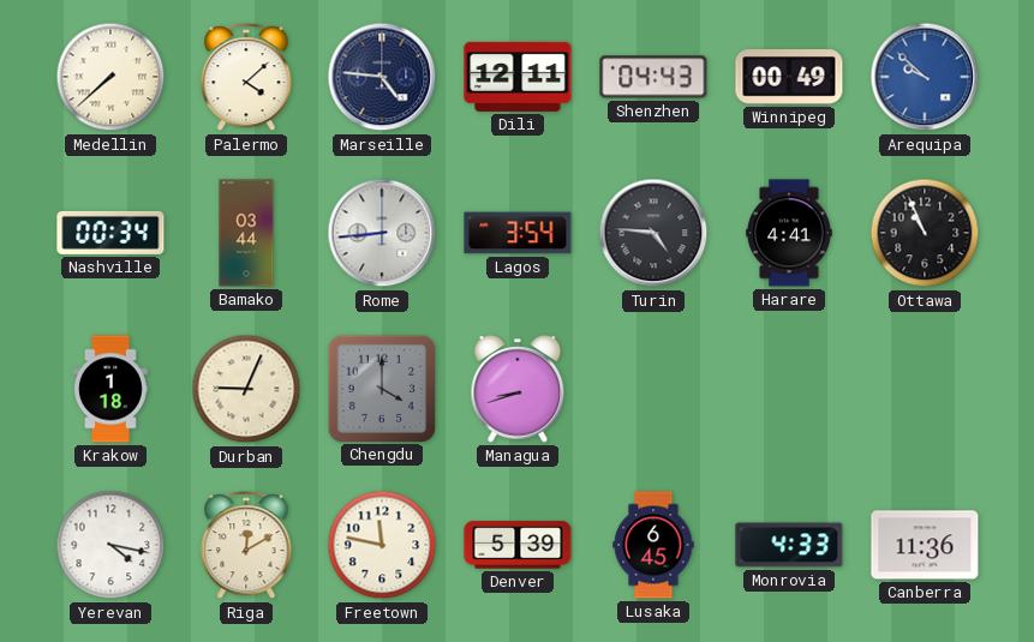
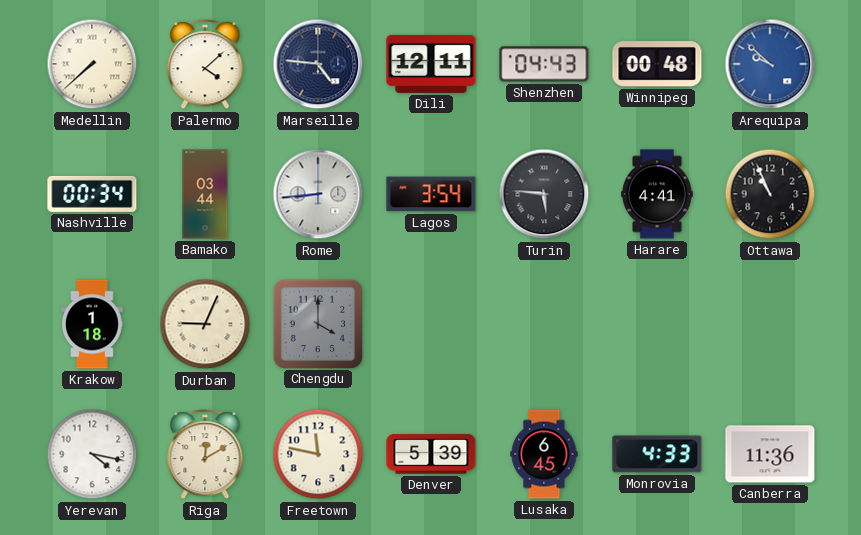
Winnipeg: 00:49 -> 00:48 (657, 64)
Turin: 4:46 -> 5:46 (544, 194)
Managua: 8:42 -> none (518, 390)
